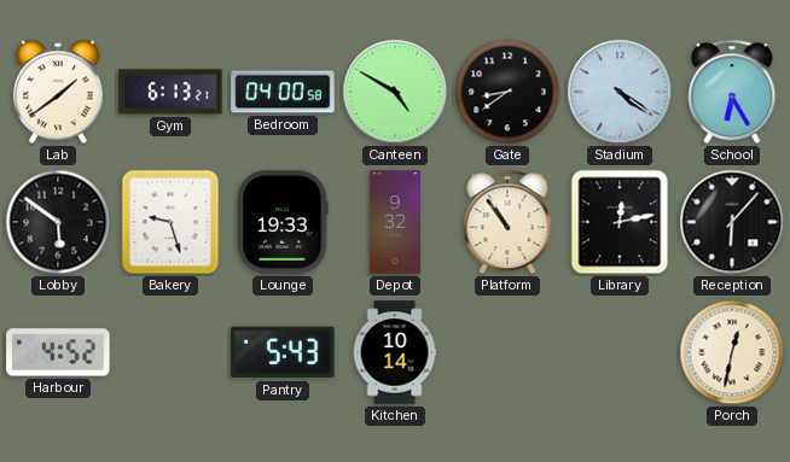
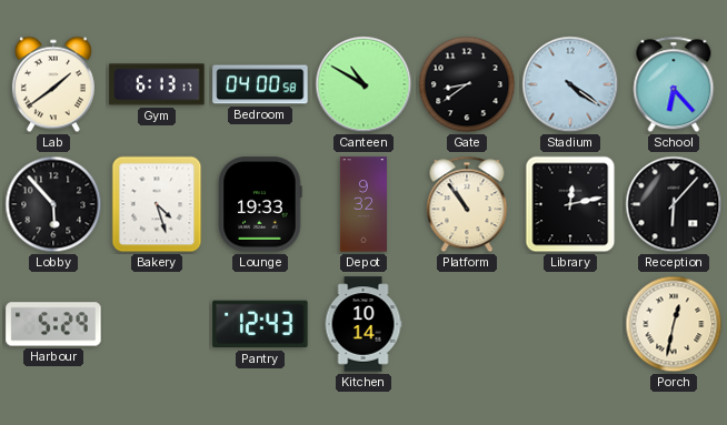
Gym: 6:13:21 -> 6:13:17 (157, 84)
Canteen: 4:50 -> 10:50 (363, 84)
School: 6:25 -> 6:23 (674, 84)
Lobby: 5:51 -> 5:53 (53, 204)
Bakery: 9:27 -> 4:27 (157, 204)
Harbour: 4:52 -> 5:29 (53, 324)
Pantry: 5:43 -> 12:43 (260, 324)
